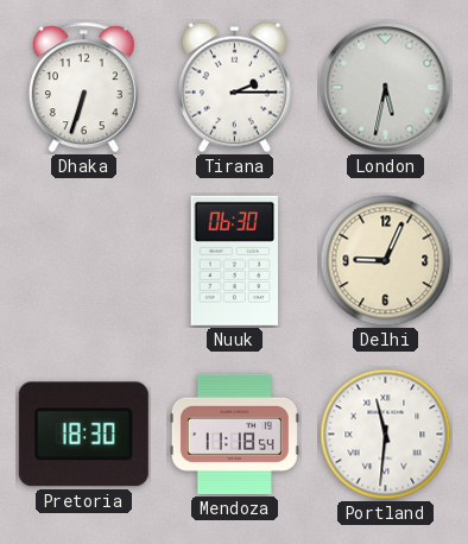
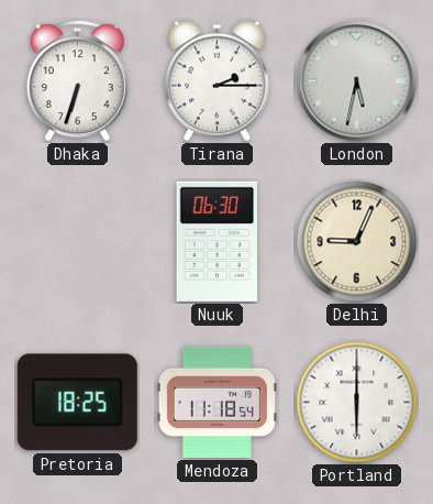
Pretoria: 18:30 -> 18:25 (77, 403)
Portland: 11:31 -> 6:00 (357, 403)
